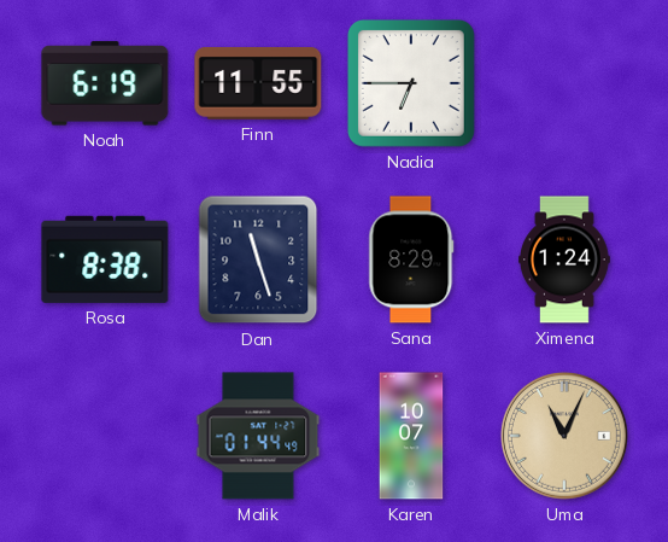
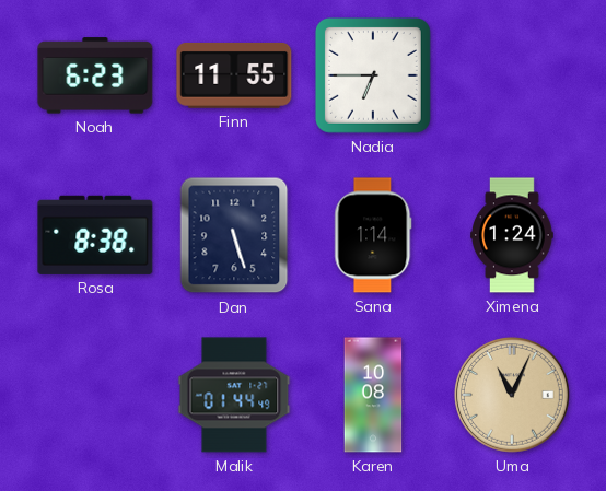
Noah: 6:19 -> 6:23 (95, 75)
Dan: 11:27 -> 5:27 (234, 235)
Sana: 8:29 -> 1:14 (373, 235)
Karen: 10:07 -> 10:08 (373, 395)
